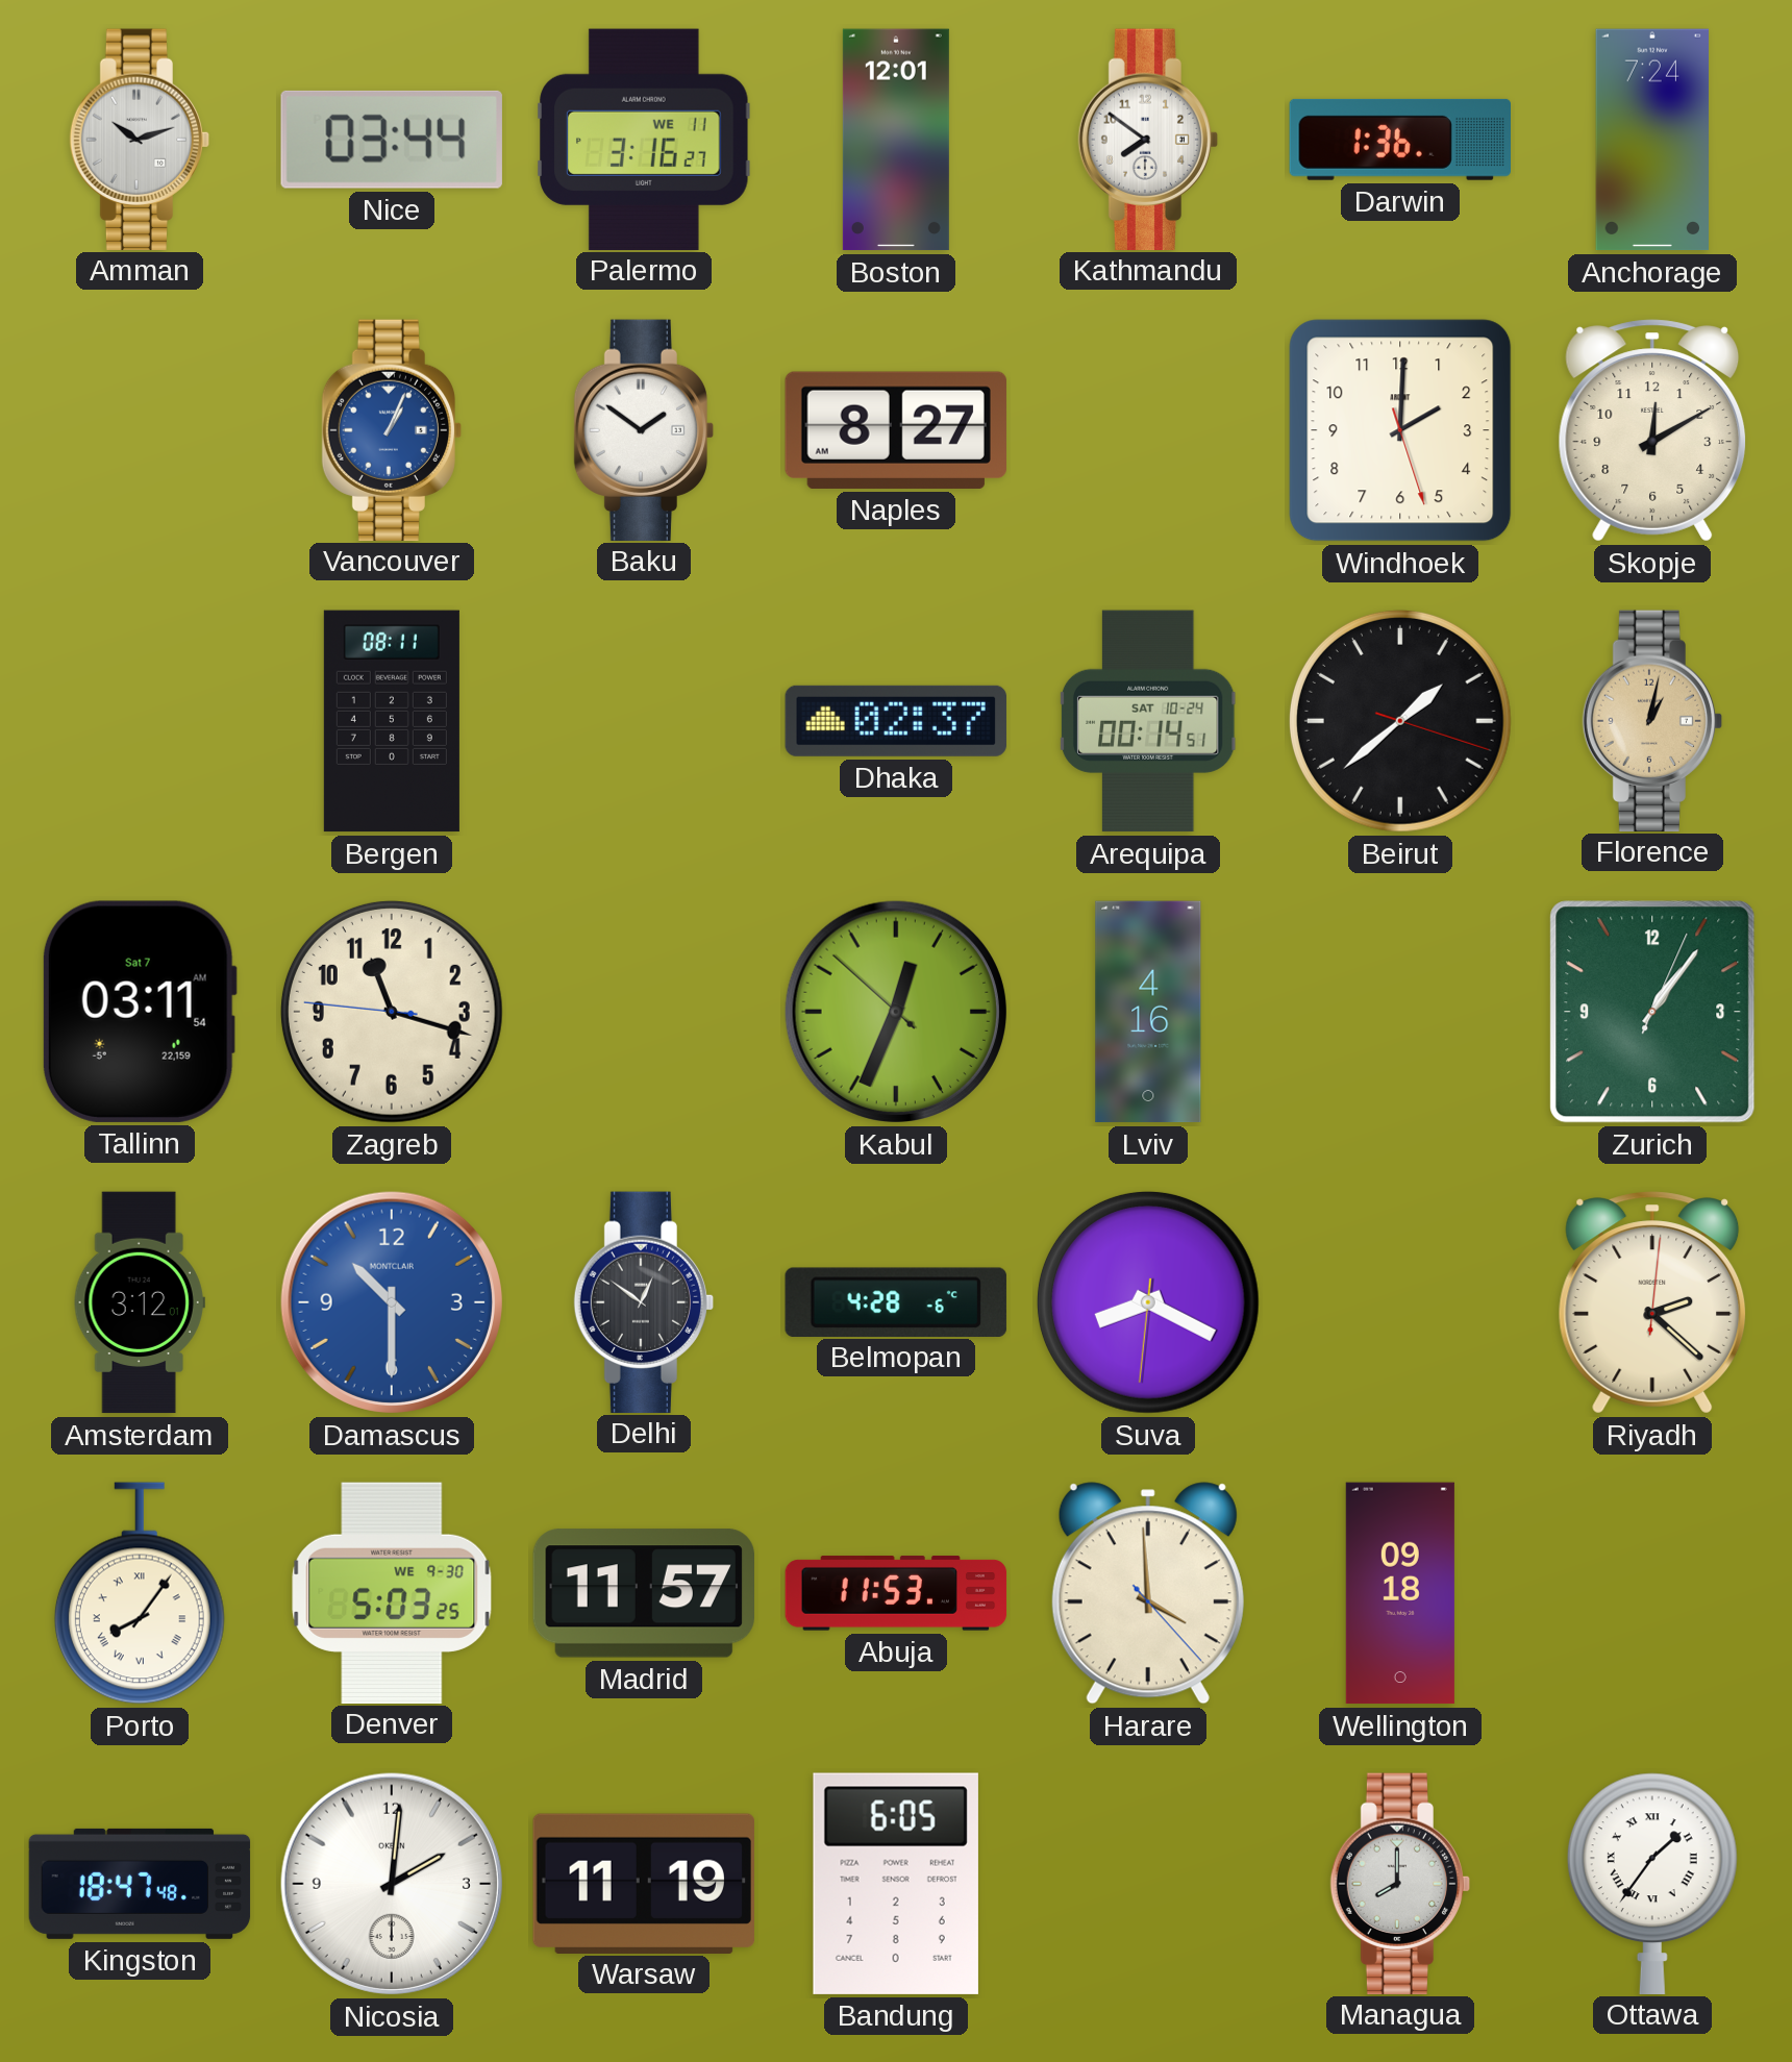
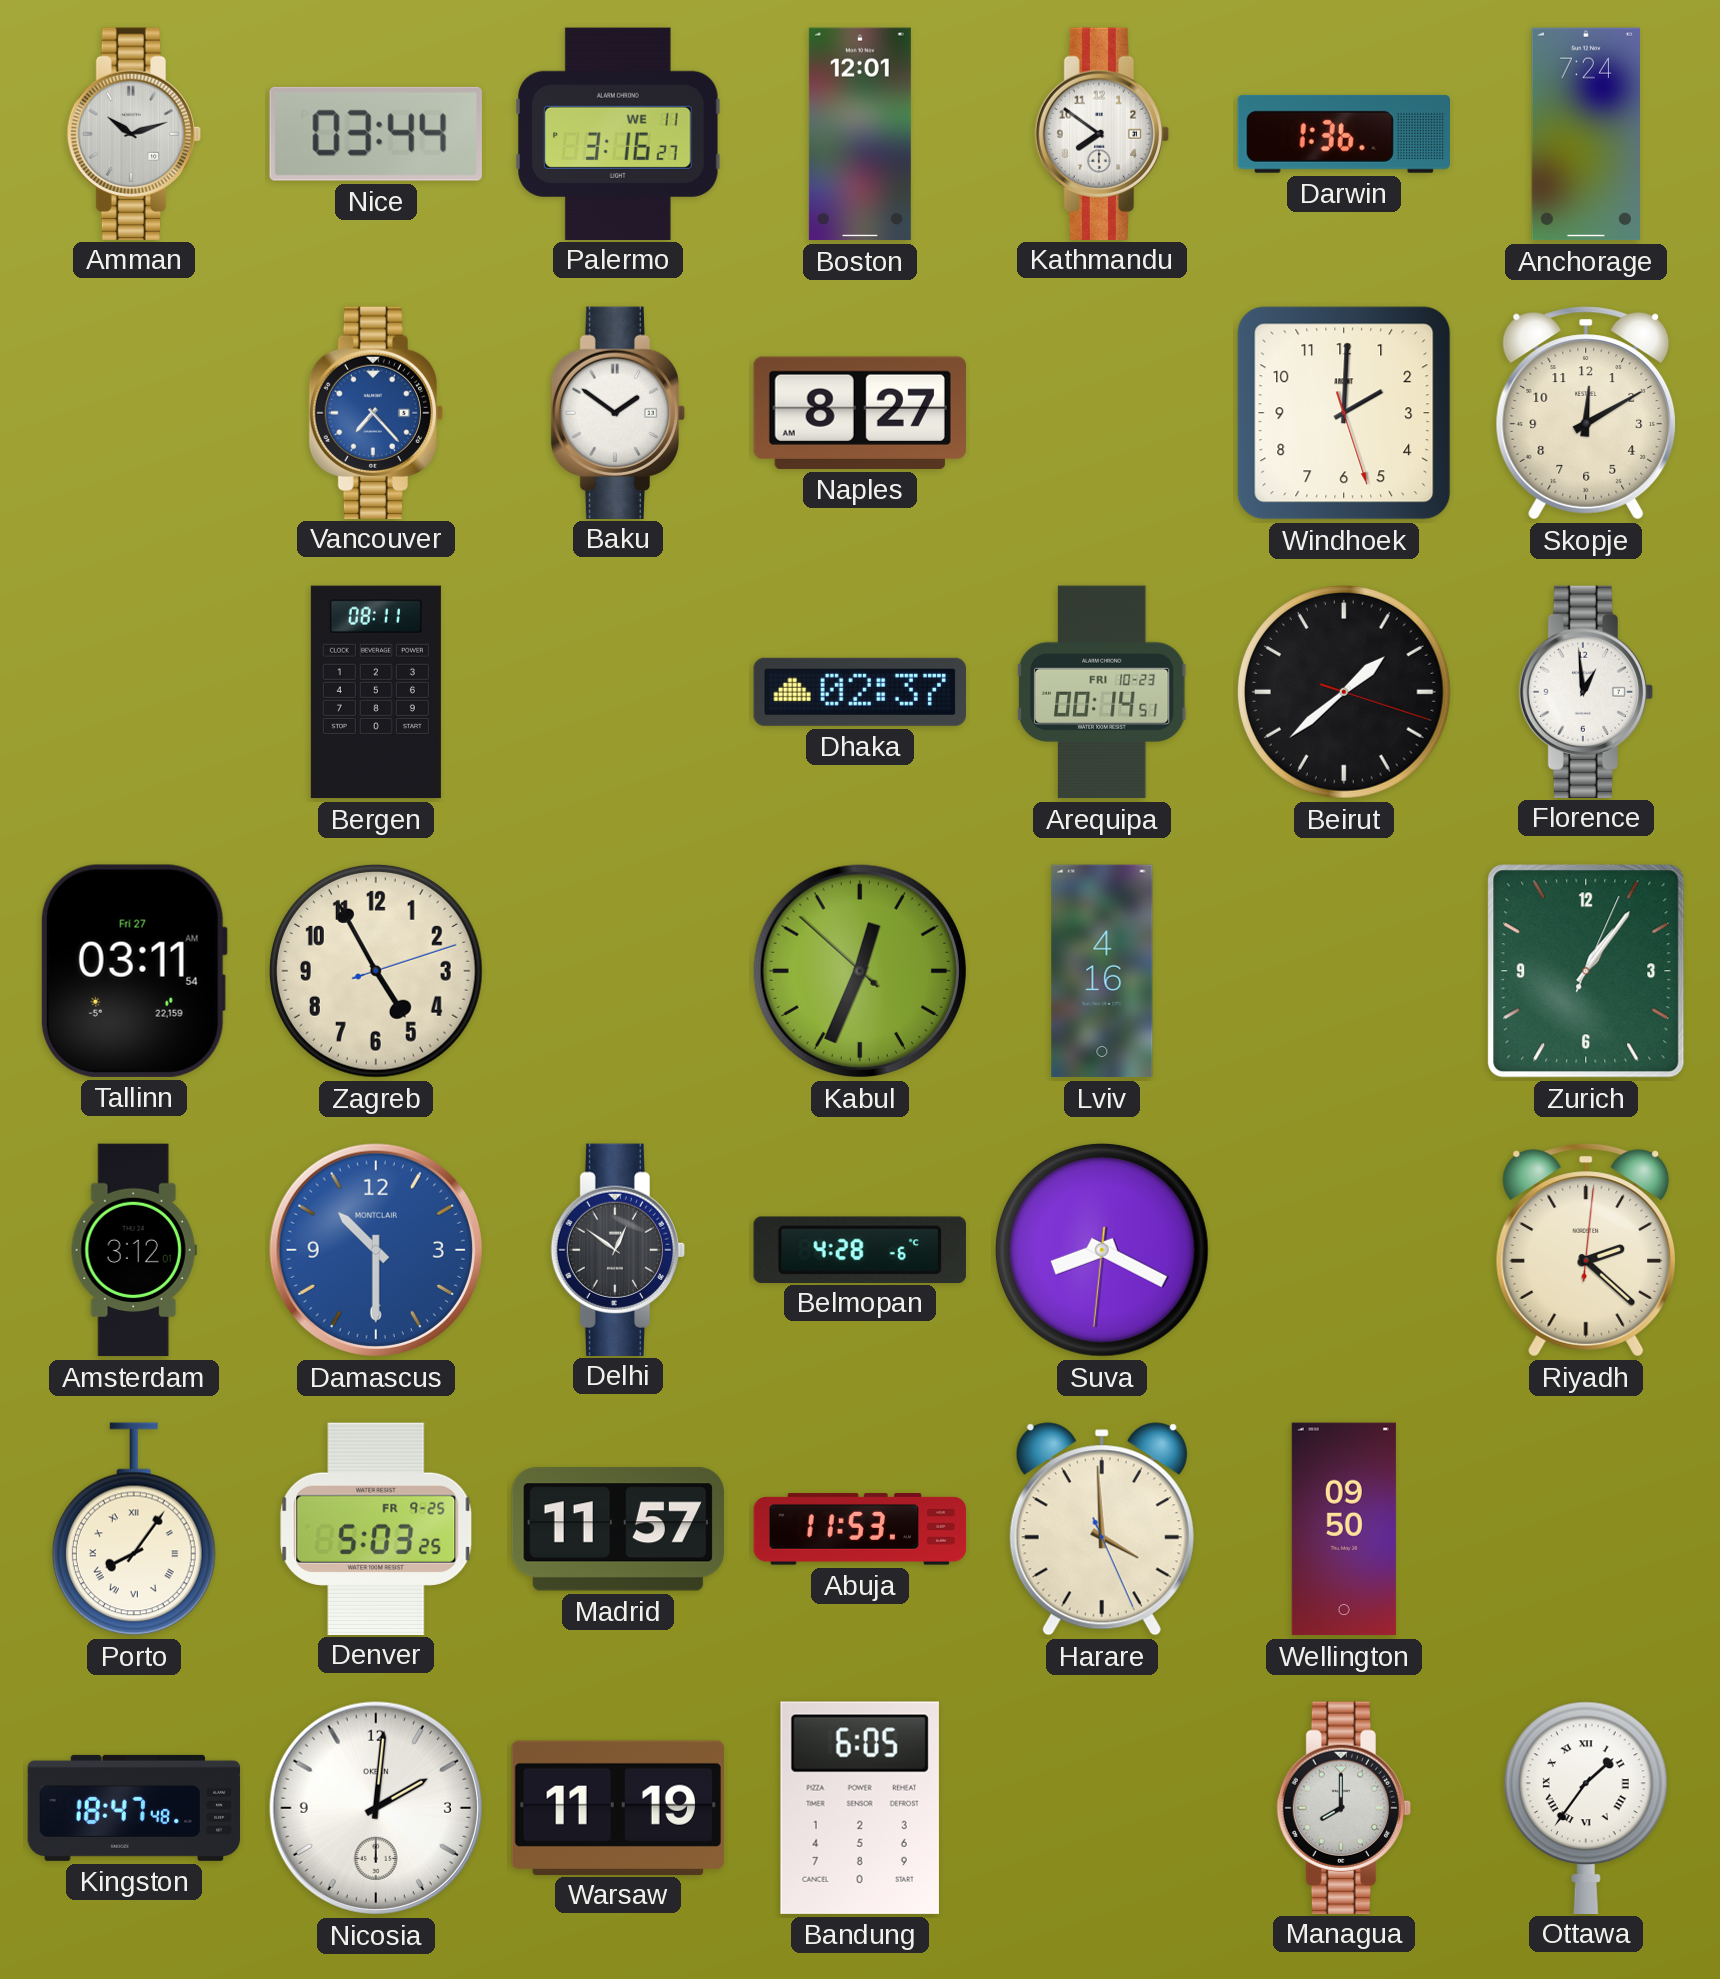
Vancouver: 1:04 -> 7:23 (376, 412)
Arequipa date: SAT 10-24 -> FRI 10-23 (1102, 692)
Florence: 1:02 -> 12:59 (1586, 691)
Florence dial: champagne -> white (1586, 691)
Tallinn date: Sat 7 -> Fri 27 (134, 971)
Zagreb: 11:17 -> 4:55 (376, 971)
Denver date: WE 9-30 -> FR 9-25 (376, 1528)
Harare: 3:59:23 -> 3:59:26 (1102, 1529)
Wellington: 09:18 -> 09:50 (1344, 1529)
